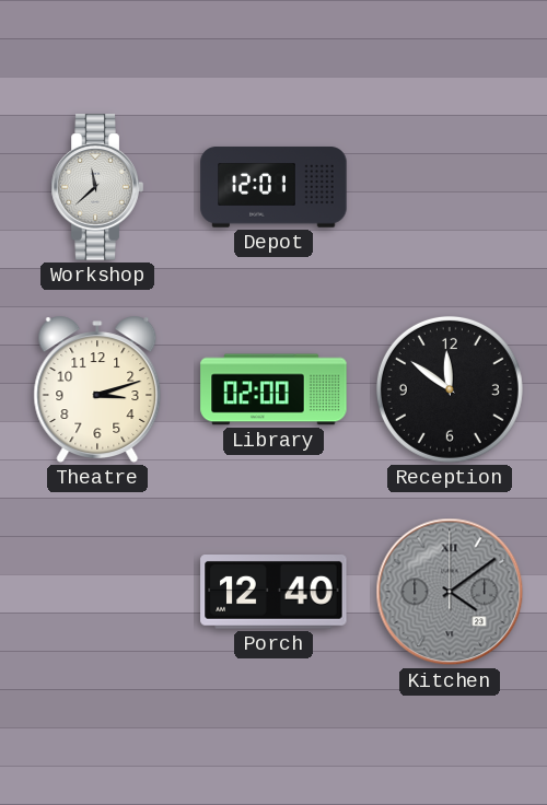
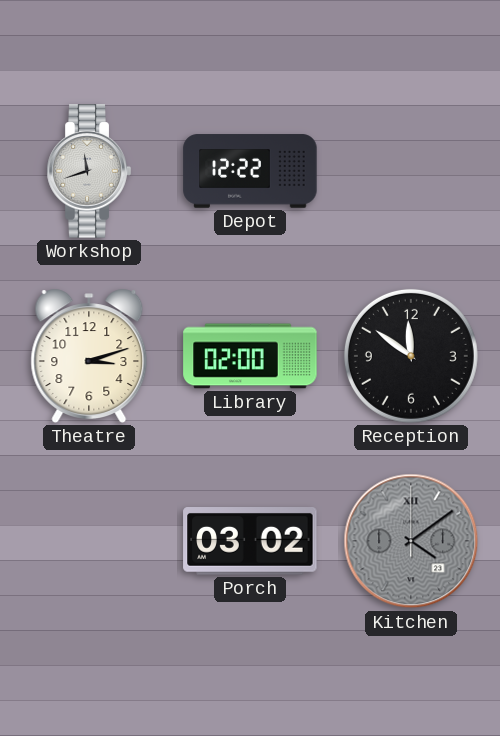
Workshop: 11:38 -> 11:42 (89, 171)
Depot: 12:01 -> 12:22 (250, 171)
Porch: 12:40 -> 03:02 (250, 542)
